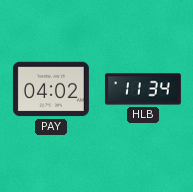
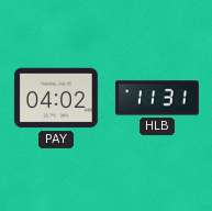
HLB: 11:34 -> 11:31 (157, 98)
